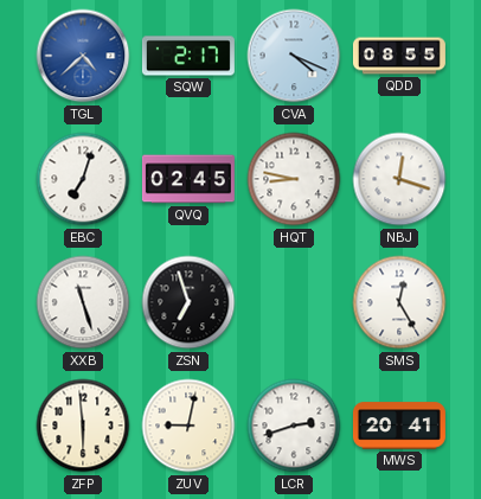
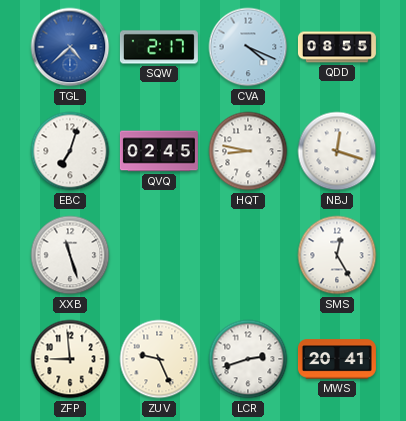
ZSN: 6:57 -> none (188, 302)
ZFP: 5:59 -> 8:59 (70, 359)
ZUV: 9:02 -> 9:26 (159, 359)
